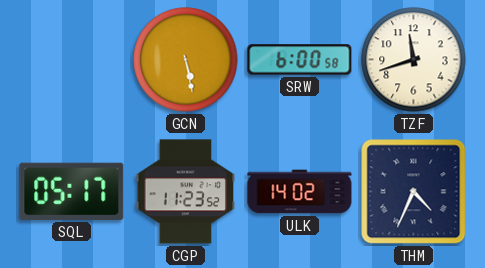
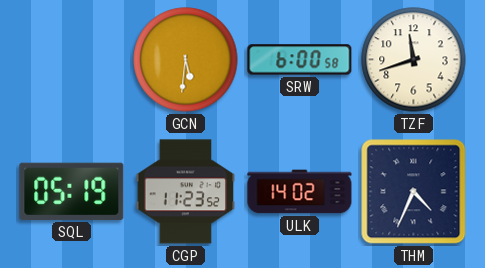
GCN: 5:28 -> 5:31 (186, 60)
SQL: 05:17 -> 05:19 (72, 191)
